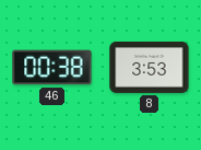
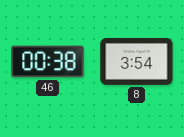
8: 3:53 -> 3:54 (137, 61)
